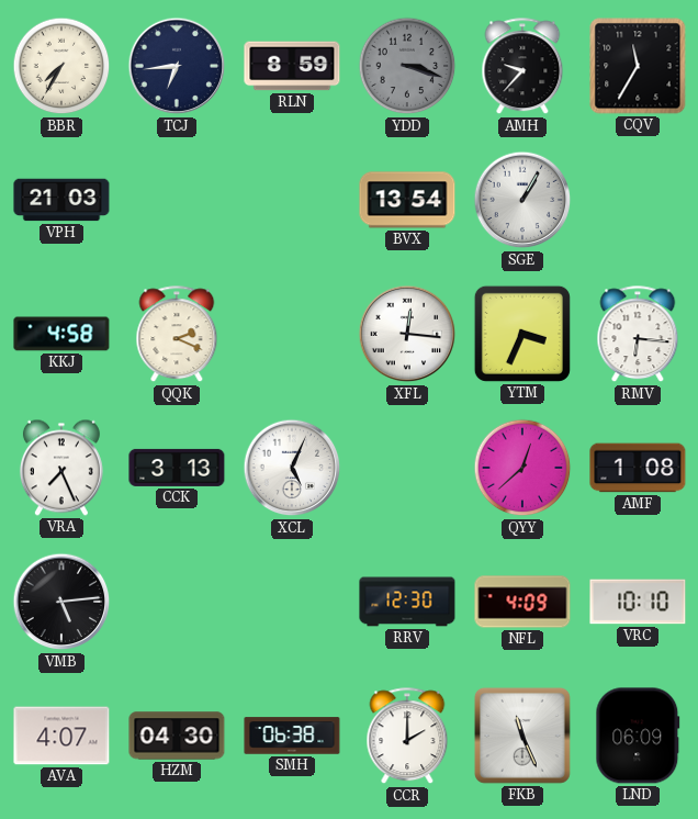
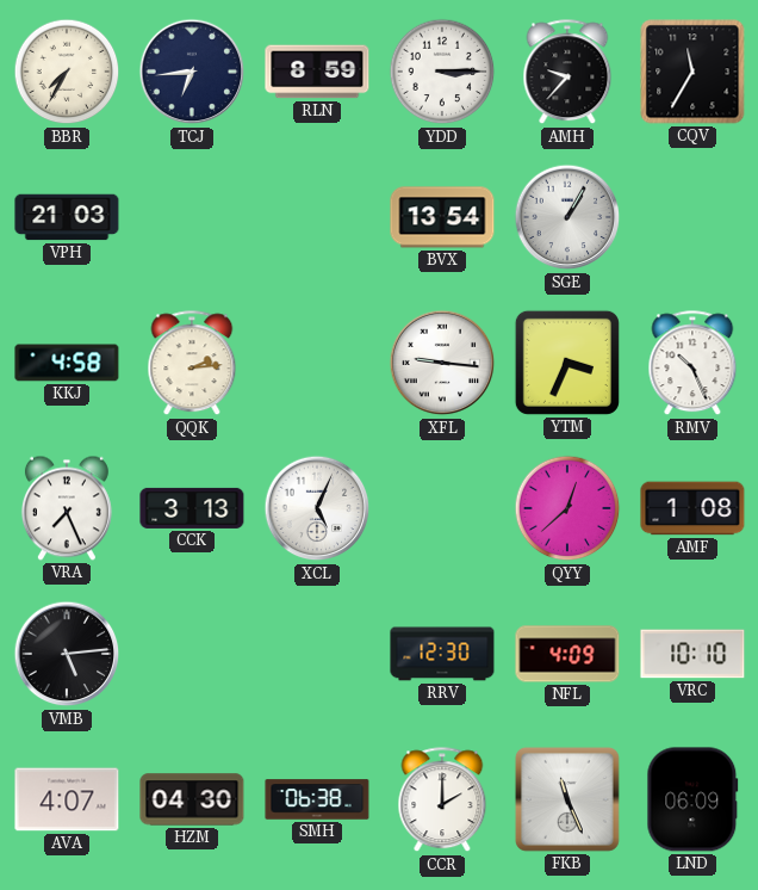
YDD: 3:18 -> 3:15 (442, 72)
YDD dial: grey -> white (442, 72)
QQK: 2:19 -> 2:14 (192, 364)
XFL: 12:16 -> 9:16 (442, 363)
RMV: 6:16 -> 10:26 (692, 364)
